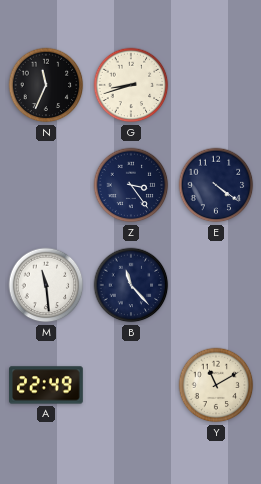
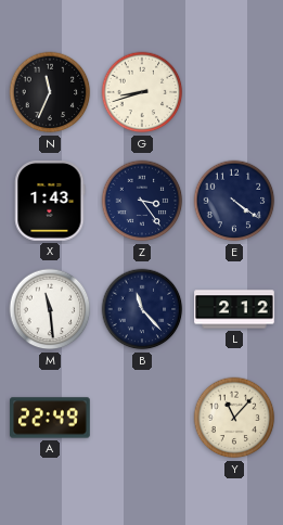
X: none -> 1:43 (50, 202)
L: none -> 2:12 (234, 309)
Y: 11:10 -> 11:07 (234, 418)
